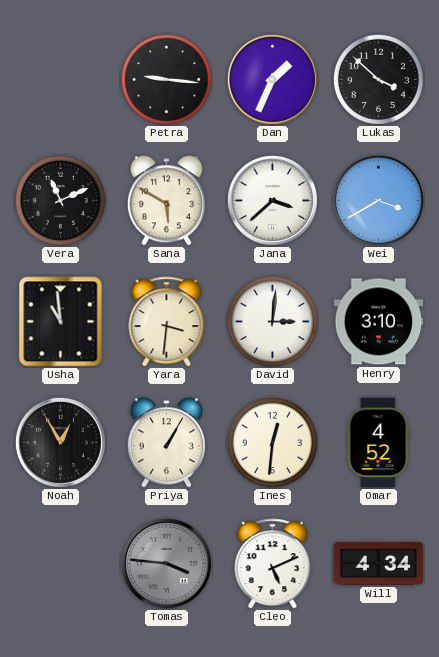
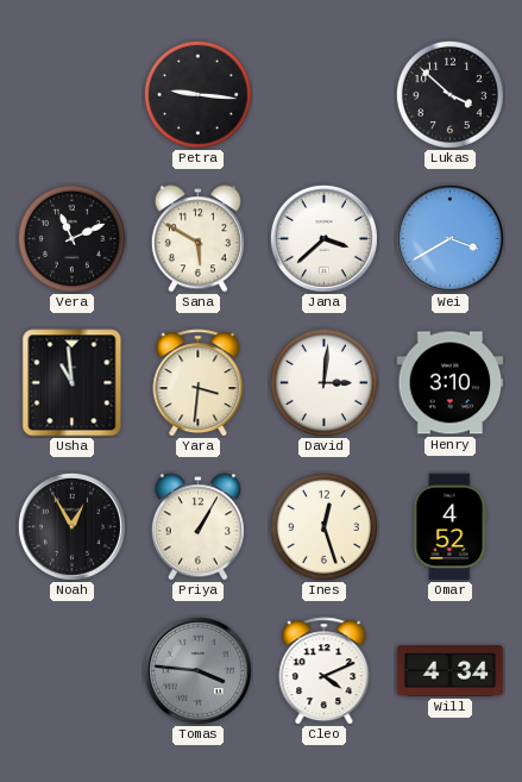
Dan: 1:34 -> none (272, 79)
Ines: 12:31 -> 12:27 (323, 526)
Cleo: 5:11 -> 4:11 (325, 671)
